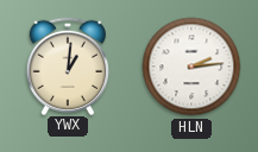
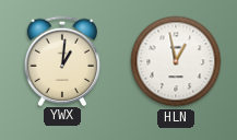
HLN: 2:14 -> 12:58 (176, 61)
